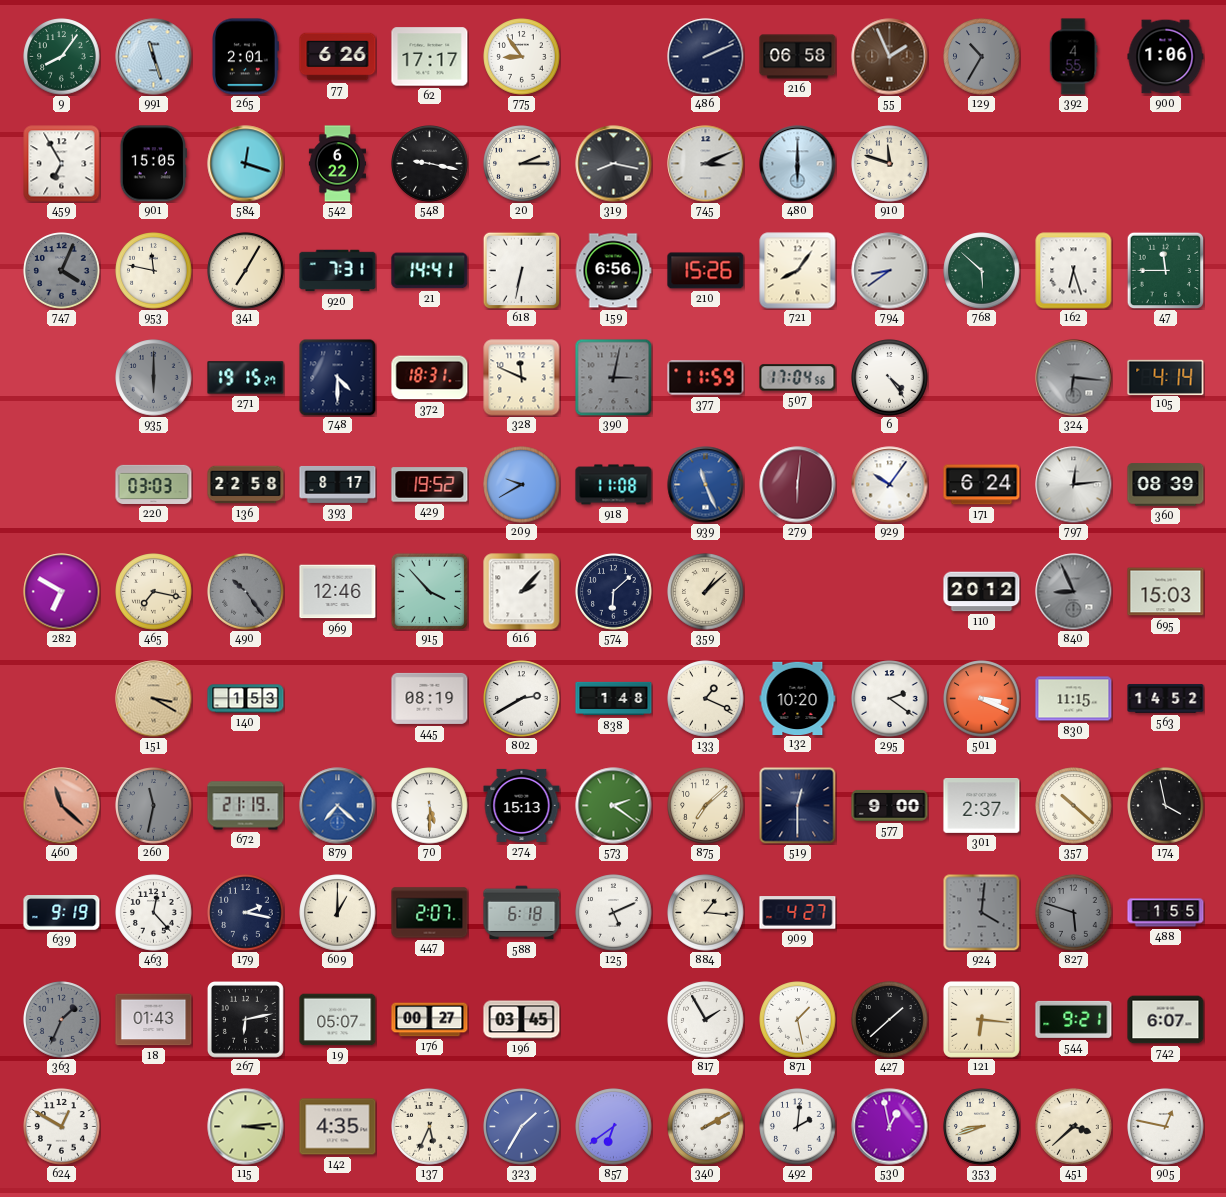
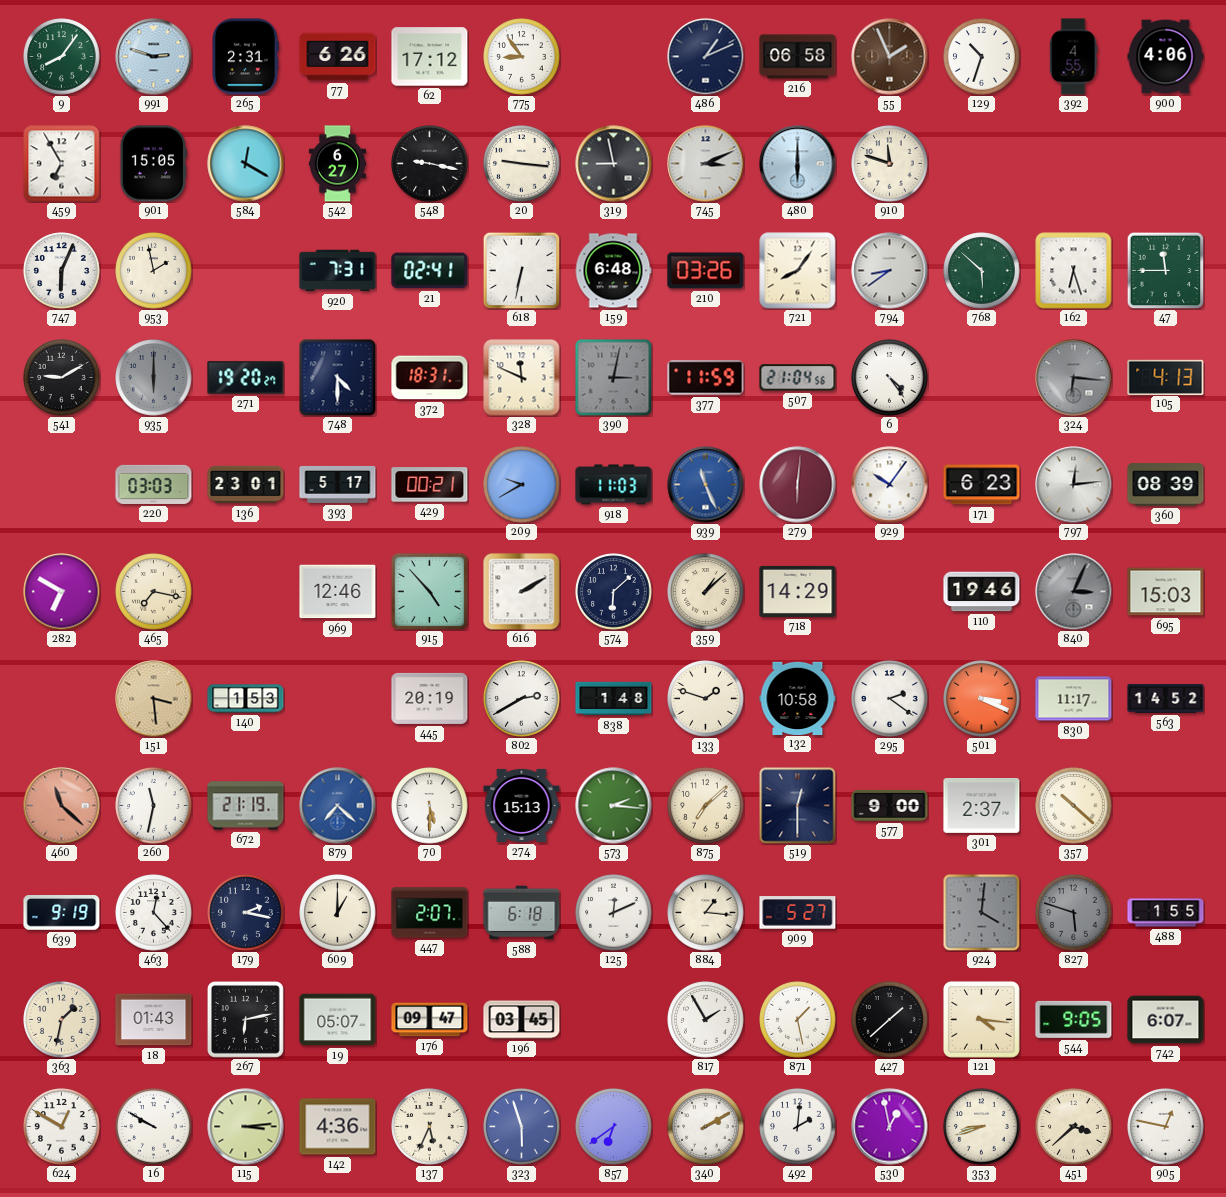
991: 11:27 -> 2:48 (154, 57)
265: 2:01 -> 2:31 (246, 57)
62: 17:17 -> 17:12 (430, 57)
486: 2:11 -> 1:11 (706, 57)
129: 10:35 -> 10:33 (982, 57)
129 dial: grey -> white (982, 57)
900: 1:06 -> 4:06 (1166, 57)
584: 12:18 -> 12:20 (246, 164)
542: 6:22 -> 6:27 (337, 164)
20: 2:15 -> 9:16 (522, 164)
319: 8:17 -> 8:58 (614, 164)
747: 4:04 -> 6:04 (62, 271)
747 dial: grey -> white (62, 271)
953: 11:47 -> 1:58 (154, 271)
341: 7:05 -> none (246, 271)
21: 14:41 -> 02:41 (430, 271)
159: 6:56 -> 6:48 (613, 271)
210: 15:26 -> 03:26 (706, 271)
541: none -> 9:10 (62, 378)
271: 19:15 -> 19:20 (246, 378)
507: 17:04 -> 21:04 (798, 378)
105: 4:14 -> 4:13 (1166, 377)
136: 22:58 -> 23:01 (246, 485)
393: 8:17 -> 5:17 (338, 484)
429: 19:52 -> 00:21 (430, 485)
918: 11:08 -> 11:03 (614, 485)
171: 6:24 -> 6:23 (982, 485)
490: 10:24 -> none (246, 592)
915: 3:53 -> 4:53 (429, 591)
616: 2:07 -> 2:10 (522, 592)
718: none -> 14:29 (798, 591)
110: 20:12 -> 19:46 (982, 592)
840: 8:56 -> 3:04 (1074, 592)
151: 3:20 -> 3:29 (154, 699)
445: 08:19 -> 20:19 (430, 698)
133: 1:19 -> 1:48 (706, 699)
132: 10:20 -> 10:58 (798, 698)
830: 11:15 -> 11:17 (1074, 699)
260 dial: grey -> white (154, 806)
573: 2:21 -> 2:16 (614, 806)
174: 3:58 -> none (1166, 806)
125: 5:11 -> 12:11 (614, 913)
909: 4:27 -> 5:27 (798, 913)
363: 1:34 -> 1:32 (62, 1020)
363 dial: grey -> cream (62, 1020)
176: 00:27 -> 09:47 (430, 1020)
121: 6:16 -> 4:16 (981, 1019)
544: 9:21 -> 9:05 (1074, 1019)
16: none -> 9:50 (154, 1127)
142: 4:35 -> 4:36 (338, 1127)
323: 1:35 -> 5:57 (522, 1127)
